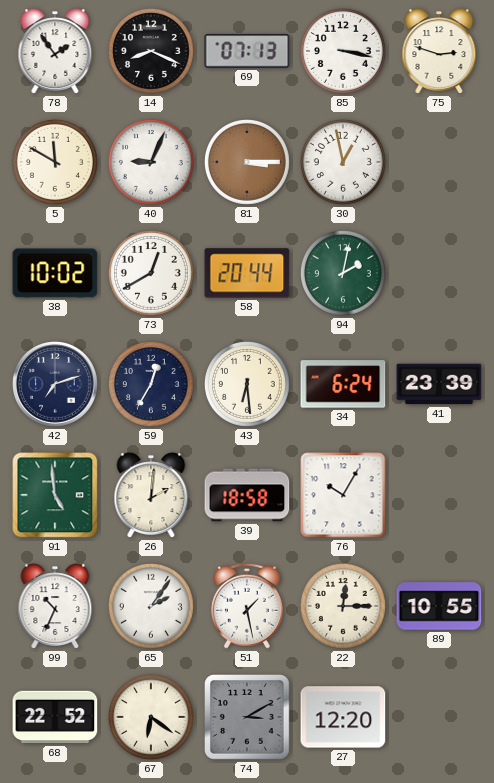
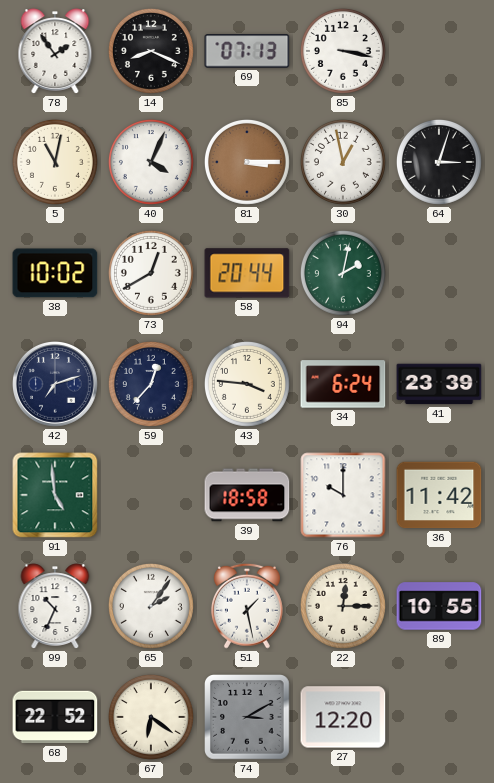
75: 2:48 -> none (439, 51)
5: 11:50 -> 11:02 (55, 162)
40: 9:04 -> 4:04 (151, 162)
64: none -> 3:03 (439, 162)
59: 12:35 -> 12:37 (151, 384)
43: 6:29 -> 3:46 (247, 384)
26: 2:01 -> none (151, 495)
76: 10:05 -> 10:00 (343, 495)
36: none -> 11:42 (439, 495)
